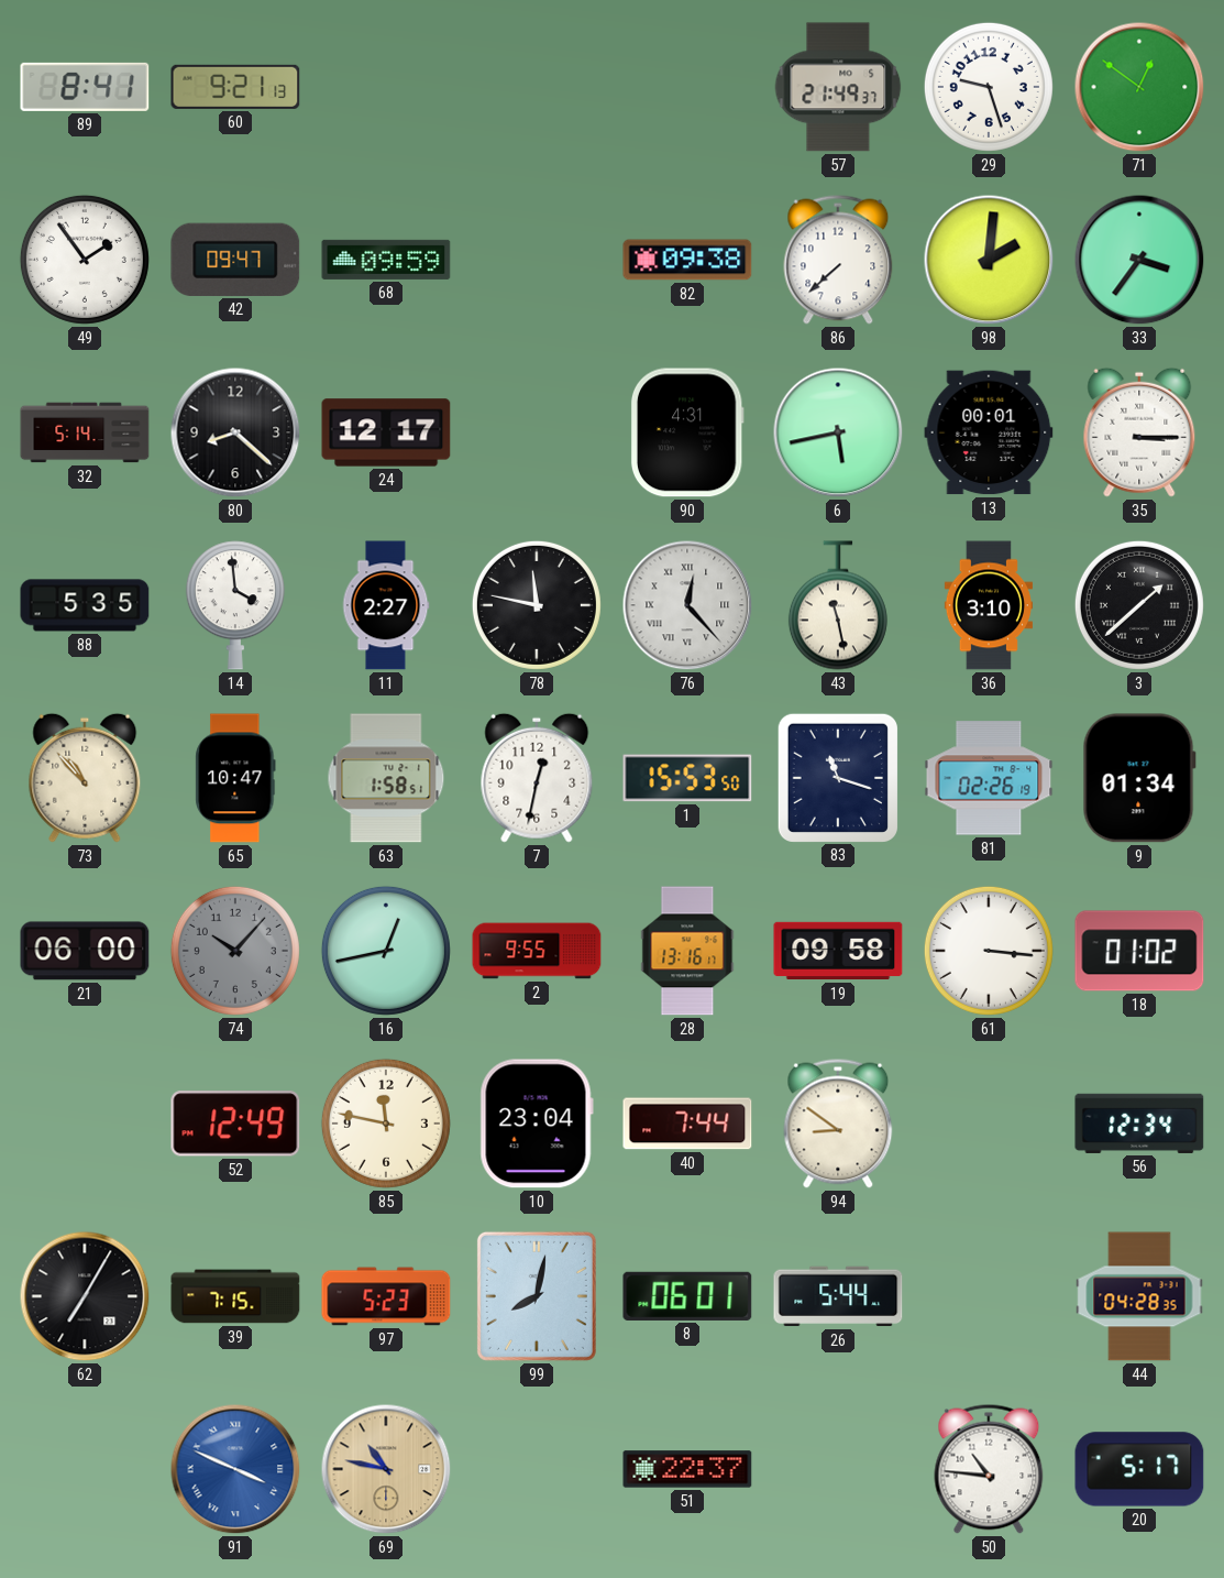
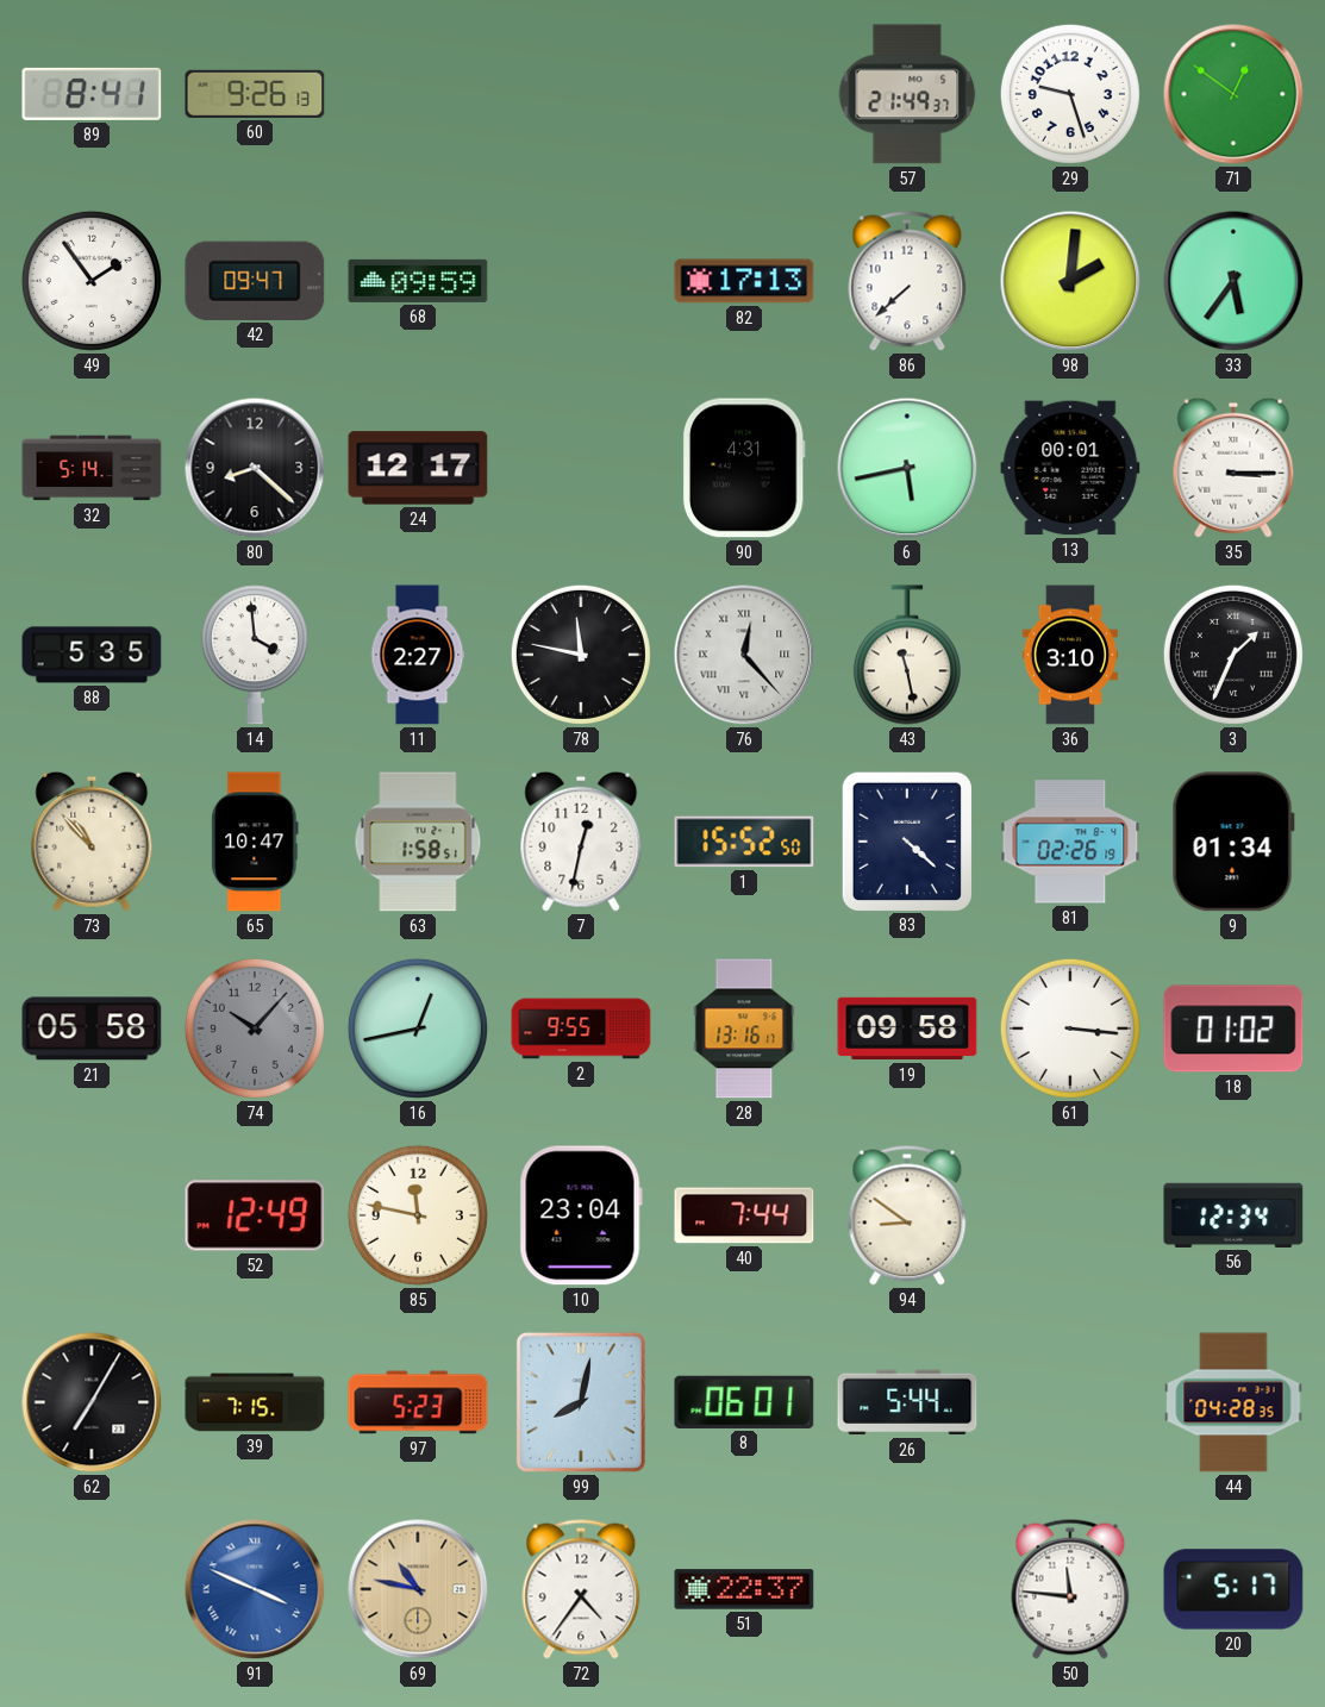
60: 9:21 -> 9:26 (255, 94)
82: 09:38 -> 17:13 (744, 281)
33: 3:36 -> 5:36 (1233, 281)
3: 1:38 -> 1:34 (1233, 655)
1: 15:53 -> 15:52 (744, 842)
83: 11:18 -> 4:22 (907, 840)
21: 06:00 -> 05:58 (92, 1028)
72: none -> 4:36 (581, 1589)
50: 10:46 -> 11:46 (1070, 1589)
